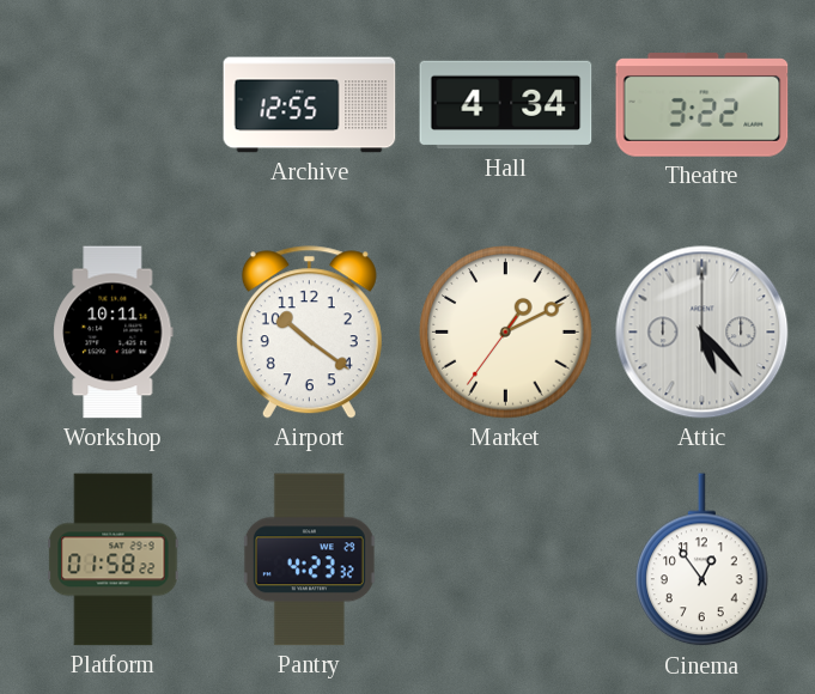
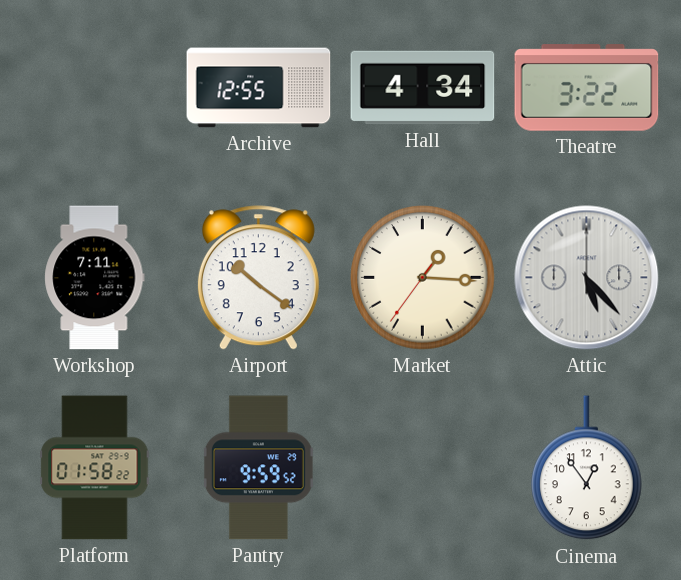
Workshop: 10:11 -> 7:11 (95, 278)
Market: 1:10 -> 1:15 (423, 278)
Pantry: 4:23 -> 9:59 (258, 468)
